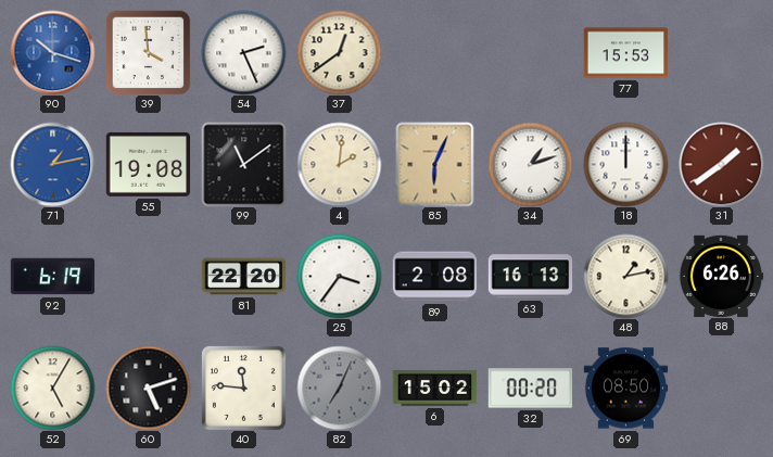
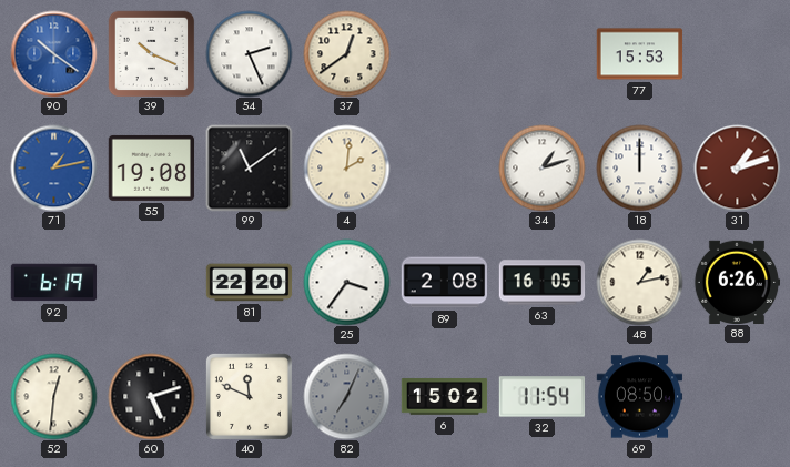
90: 10:18 -> 10:21 (53, 53)
39: 3:59 -> 10:19 (151, 53)
85: 6:04 -> none (435, 164)
31: 1:39 -> 1:12 (737, 167)
63: 16:13 -> 16:05 (541, 283)
52: 5:05 -> 12:31 (53, 396)
40: 11:46 -> 11:49 (249, 396)
32: 00:20 -> 11:54 (541, 397)
